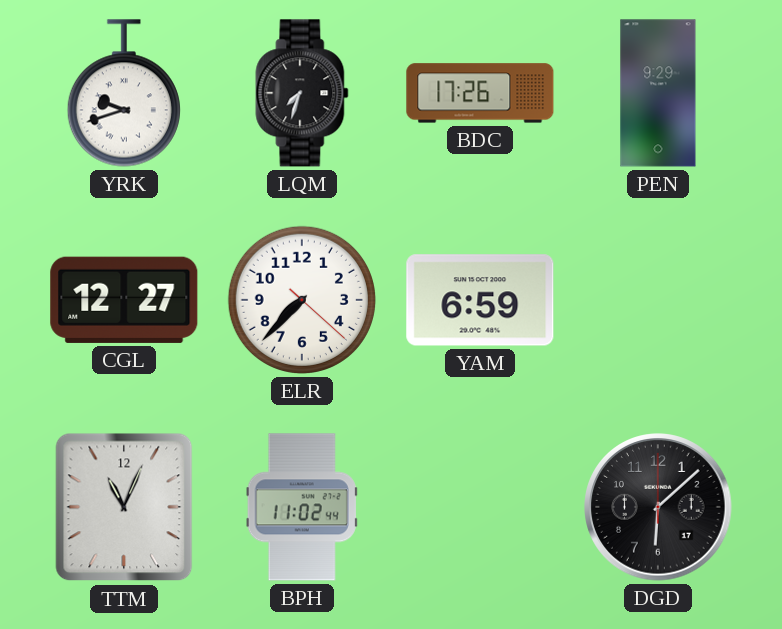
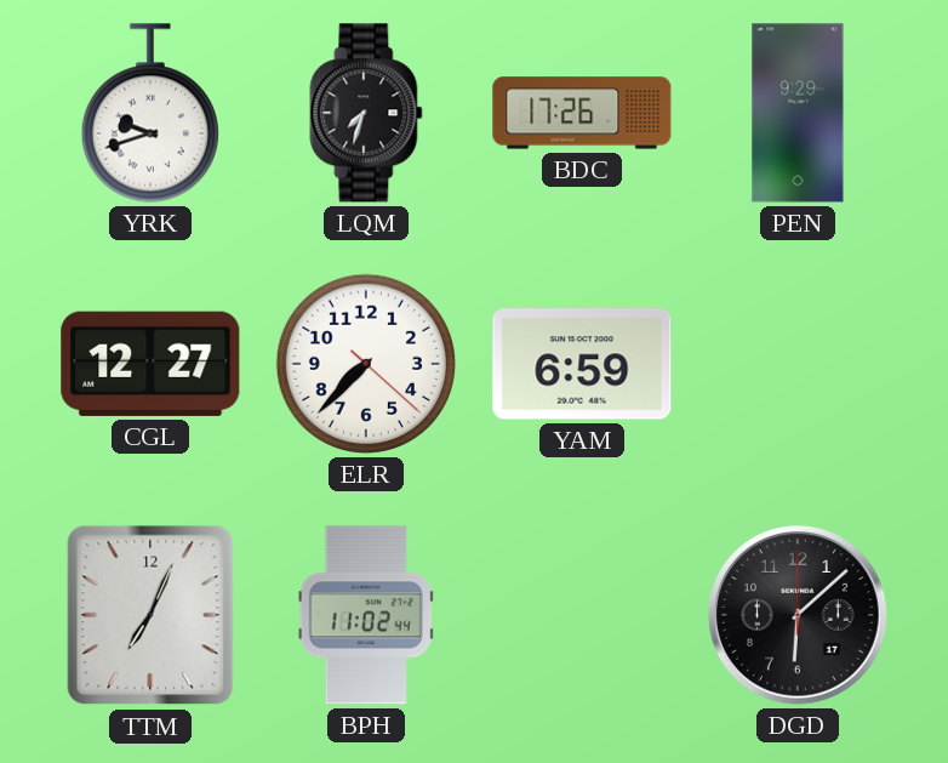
TTM: 11:04 -> 7:04 (150, 615)
